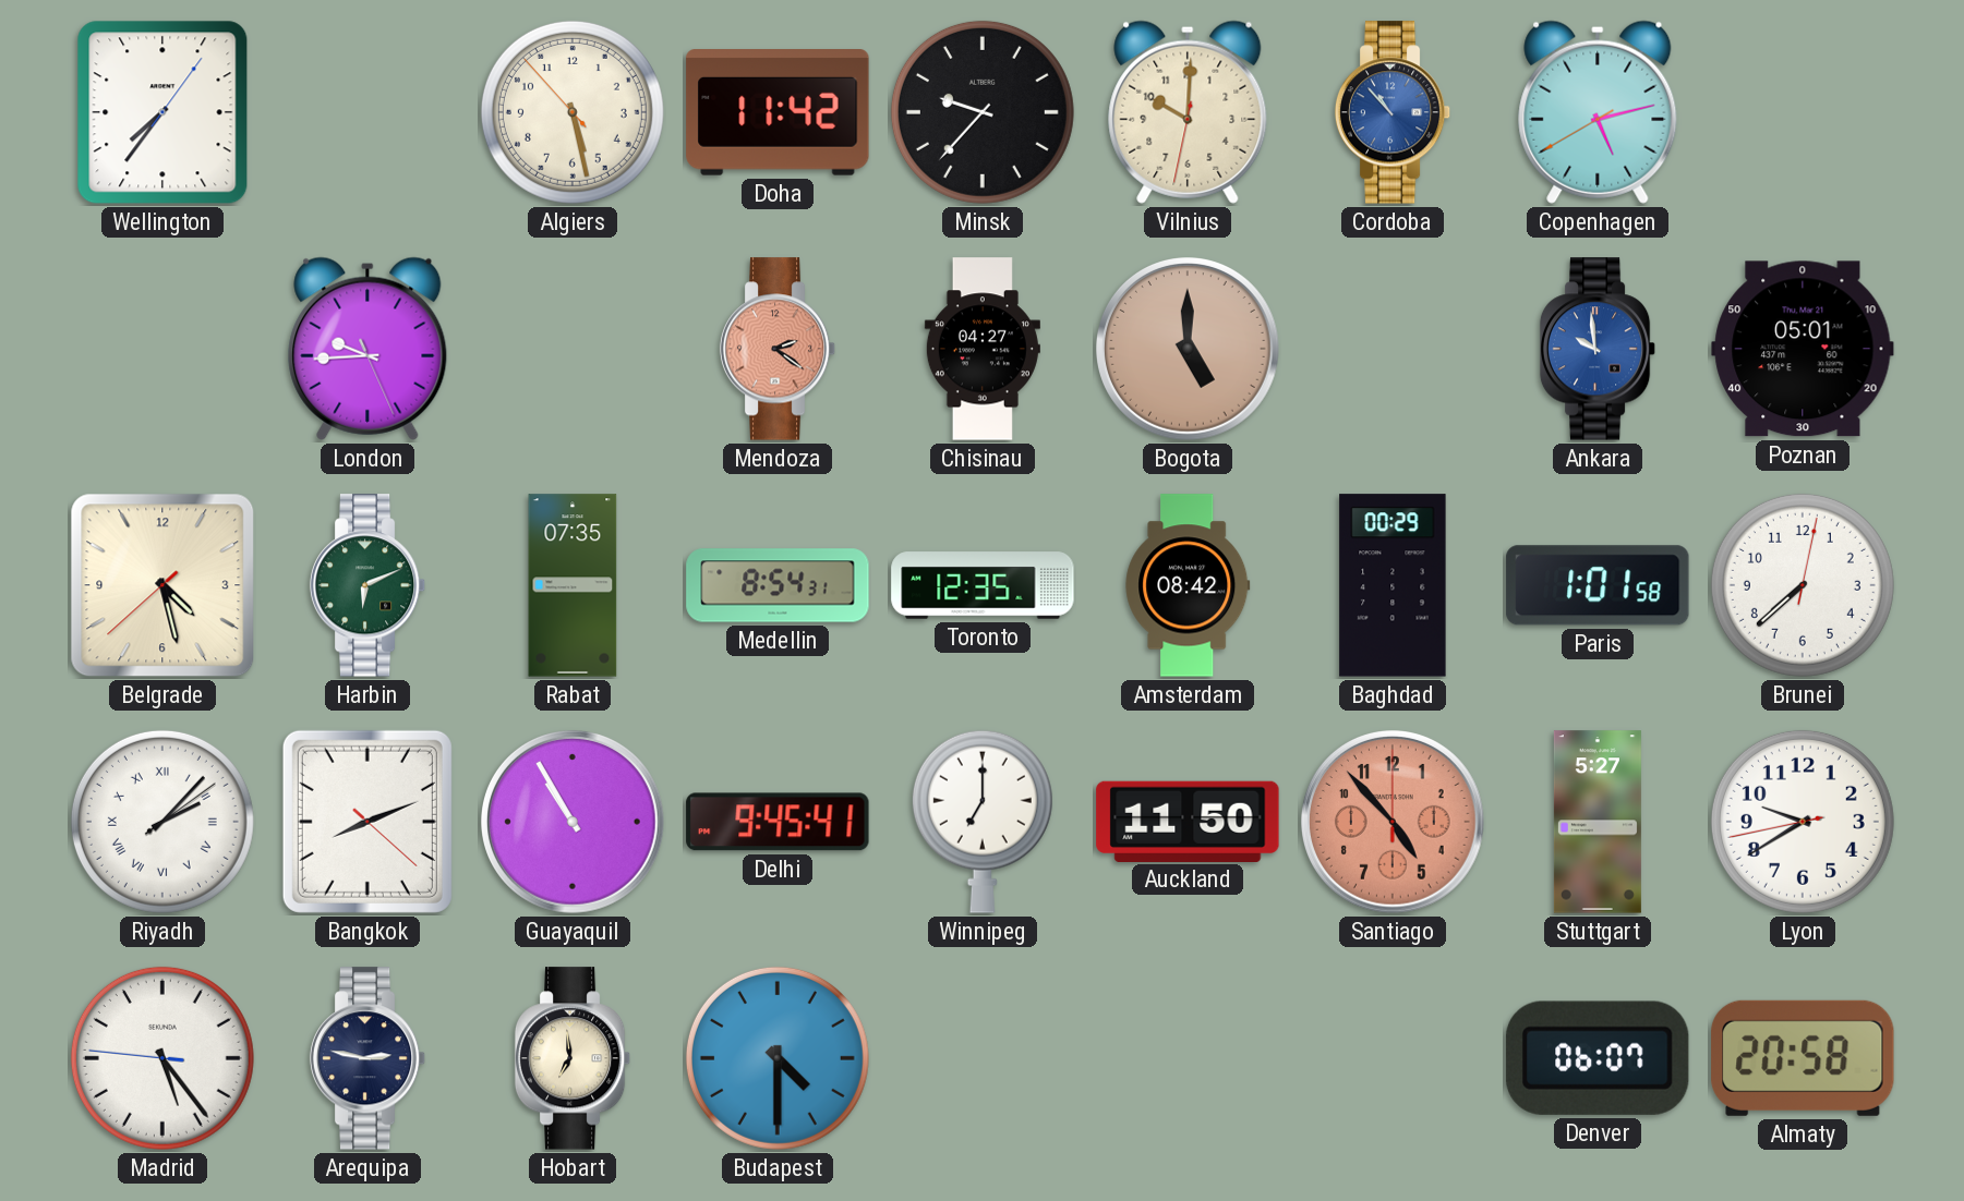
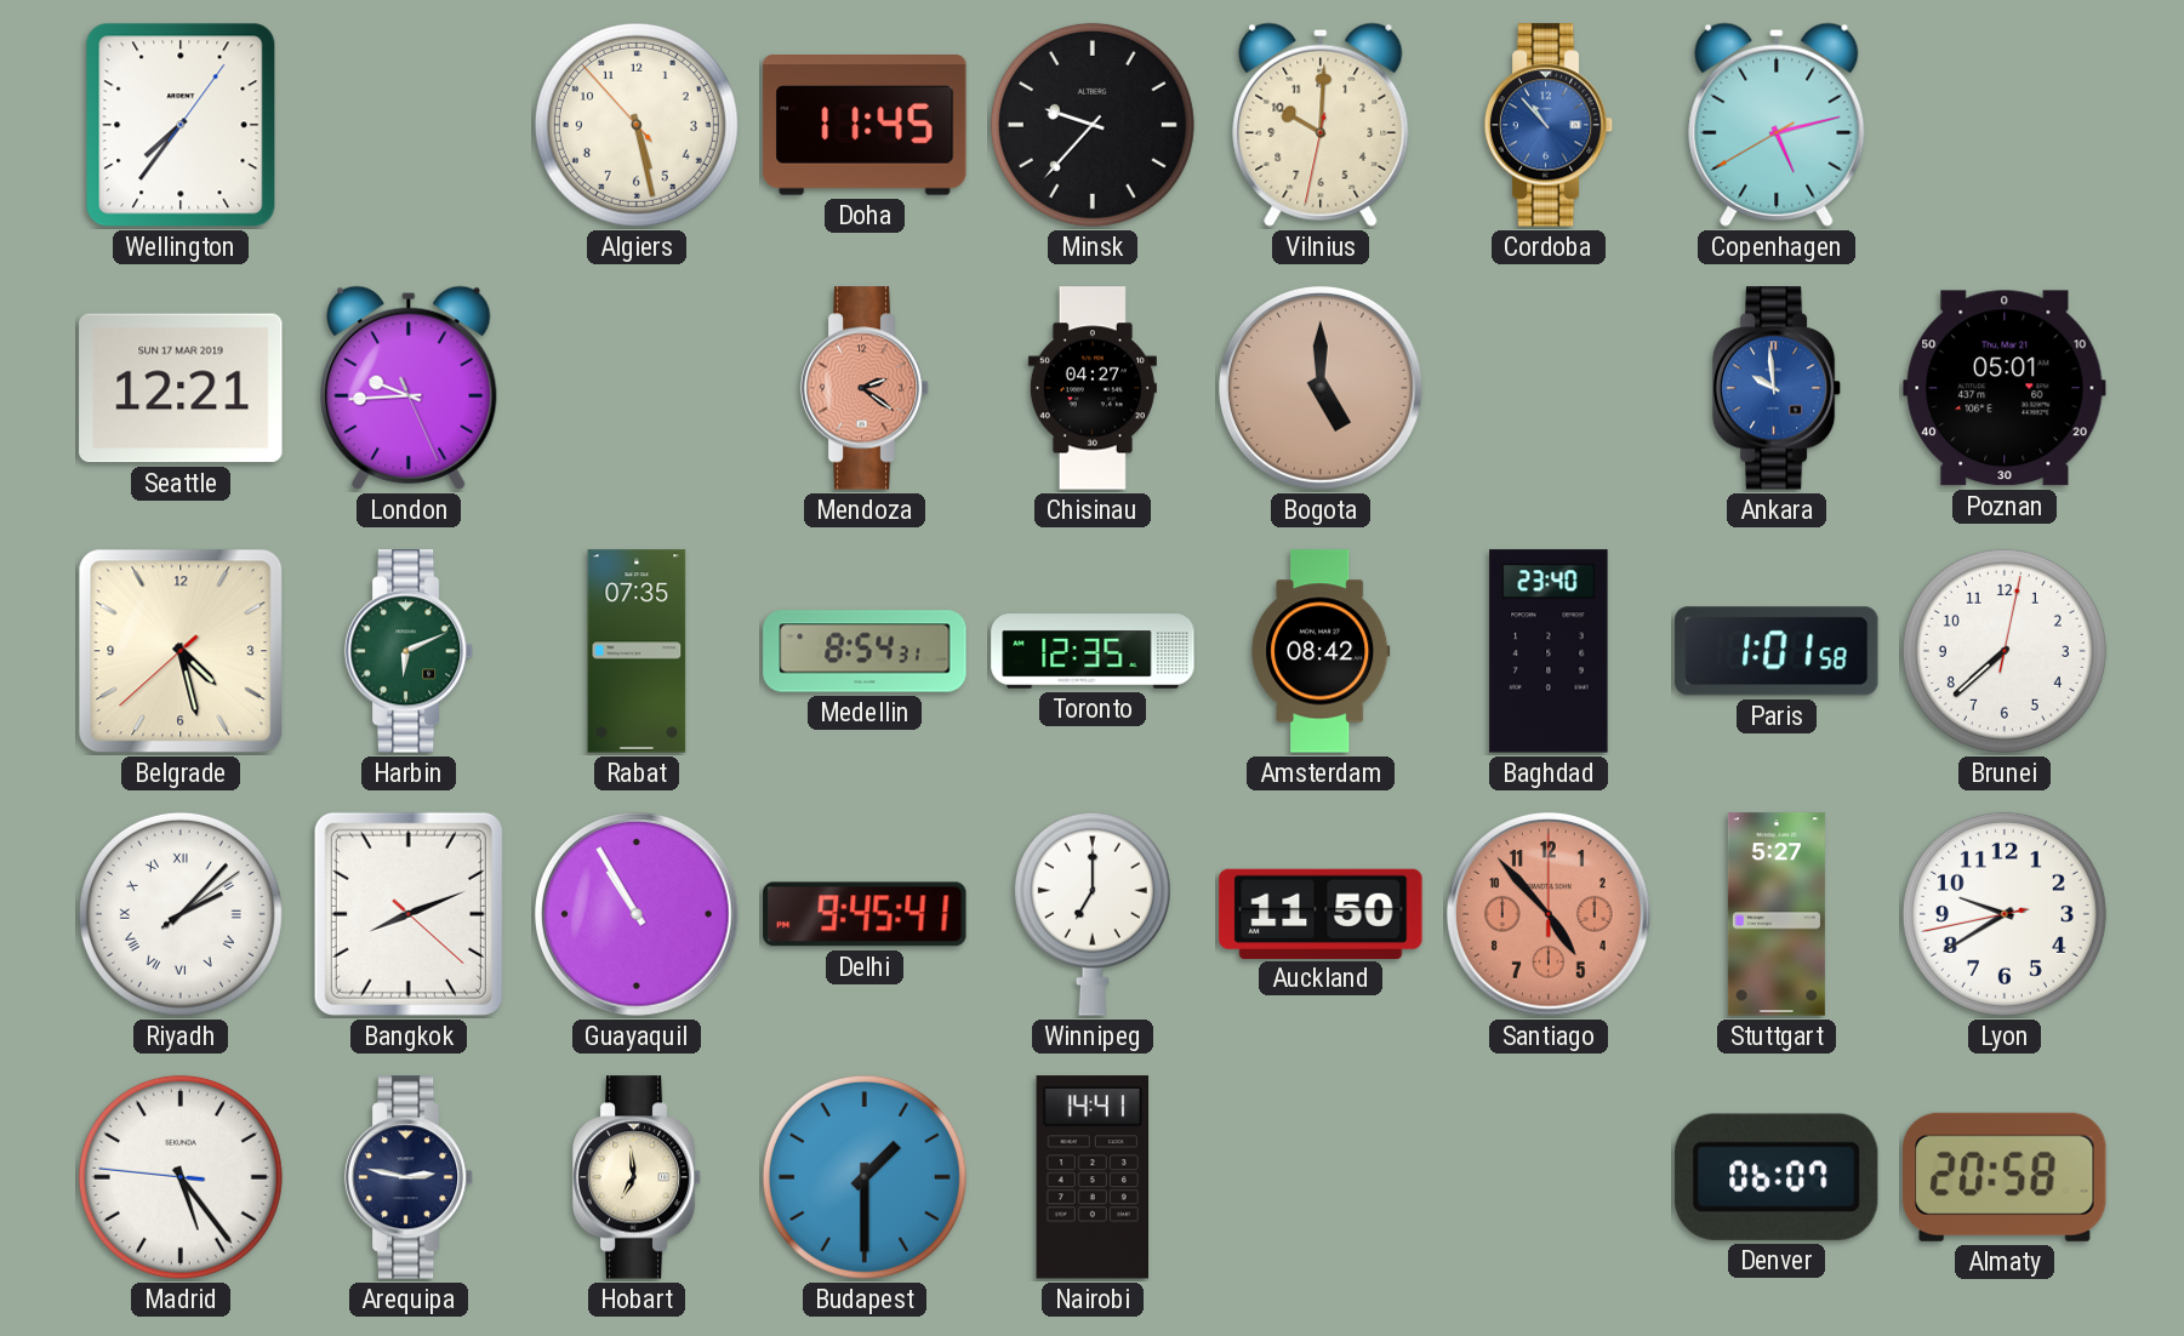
Doha: 11:42 -> 11:45 (865, 126)
Seattle: none -> 12:21 (181, 388)
Baghdad: 00:29 -> 23:40 (1549, 651)
Budapest: 4:30 -> 1:30 (865, 1177)
Nairobi: none -> 14:41 (1091, 1177)
